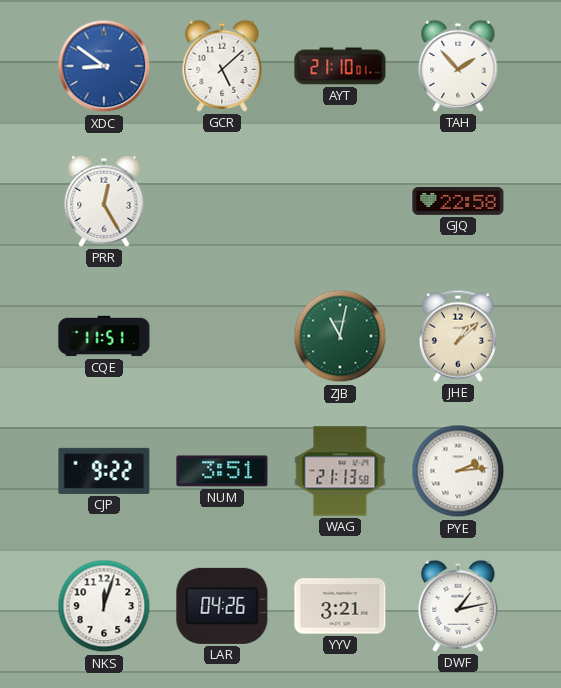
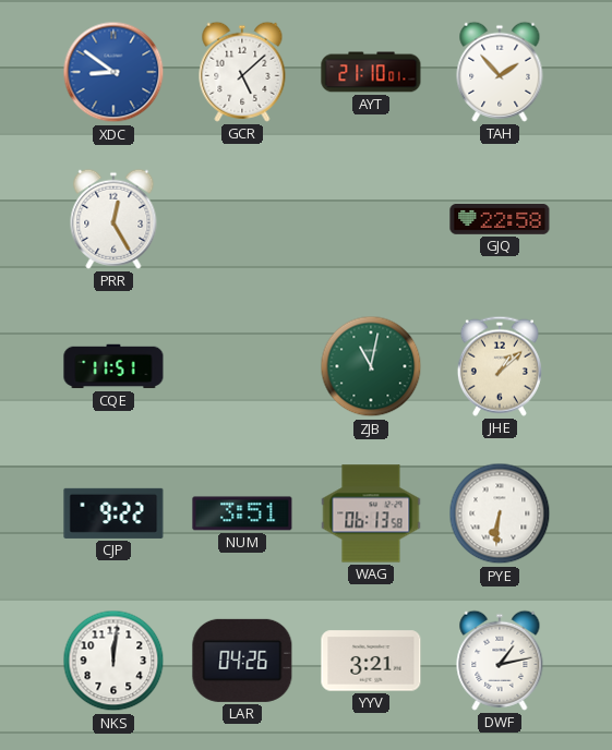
WAG: 21:13 -> 06:13 (371, 513)
PYE: 2:14 -> 6:31 (500, 513)
NKS: 12:03 -> 12:01 (113, 661)
